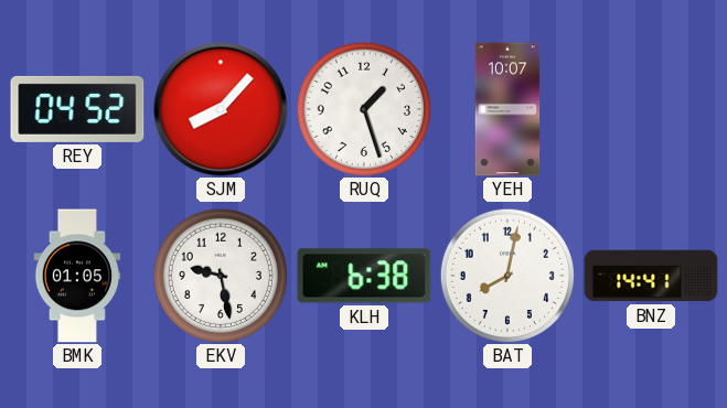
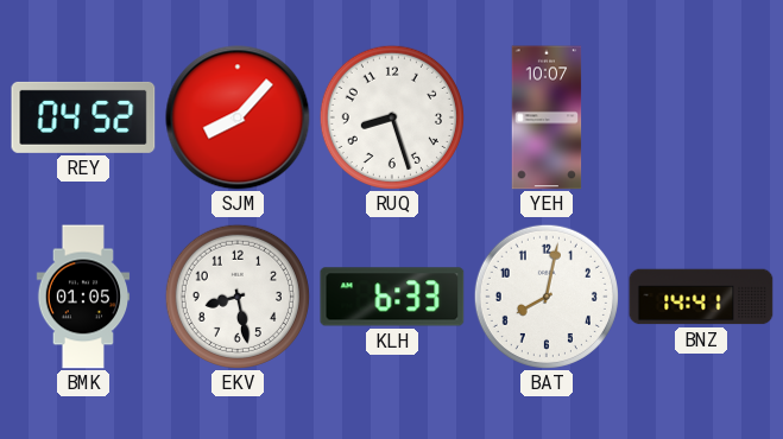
RUQ: 1:27 -> 8:27 (392, 117)
EKV: 9:28 -> 8:28 (238, 297)
KLH: 6:38 -> 6:33 (392, 297)
